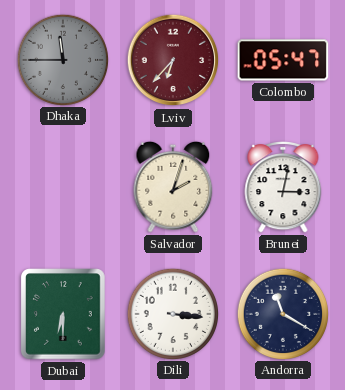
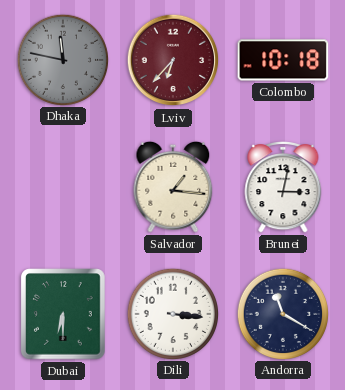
Dhaka: 11:45 -> 11:47 (62, 59)
Colombo: 05:47 -> 10:18 (283, 60)
Salvador: 2:03 -> 1:16 (173, 187)
